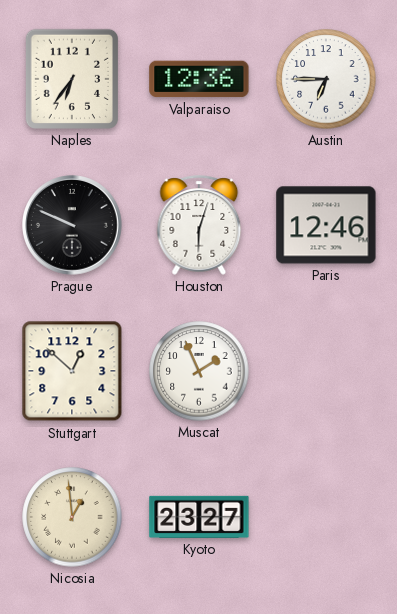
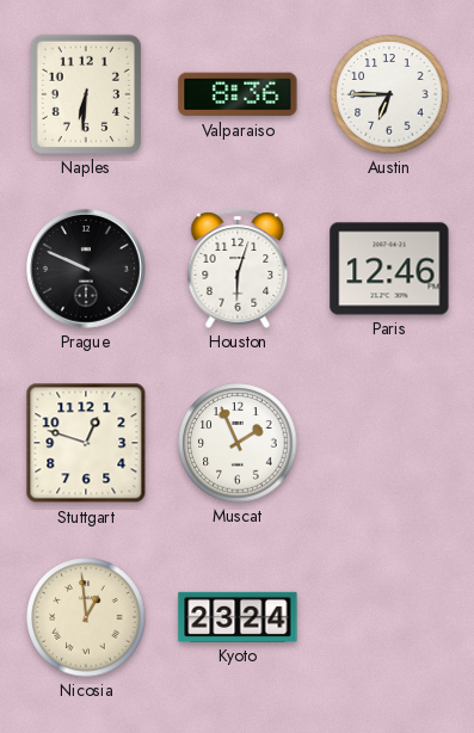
Naples: 6:36 -> 6:31 (86, 94)
Valparaiso: 12:36 -> 8:36 (238, 94)
Stuttgart: 12:52 -> 12:48 (86, 443)
Kyoto: 23:27 -> 23:24 (238, 617)
